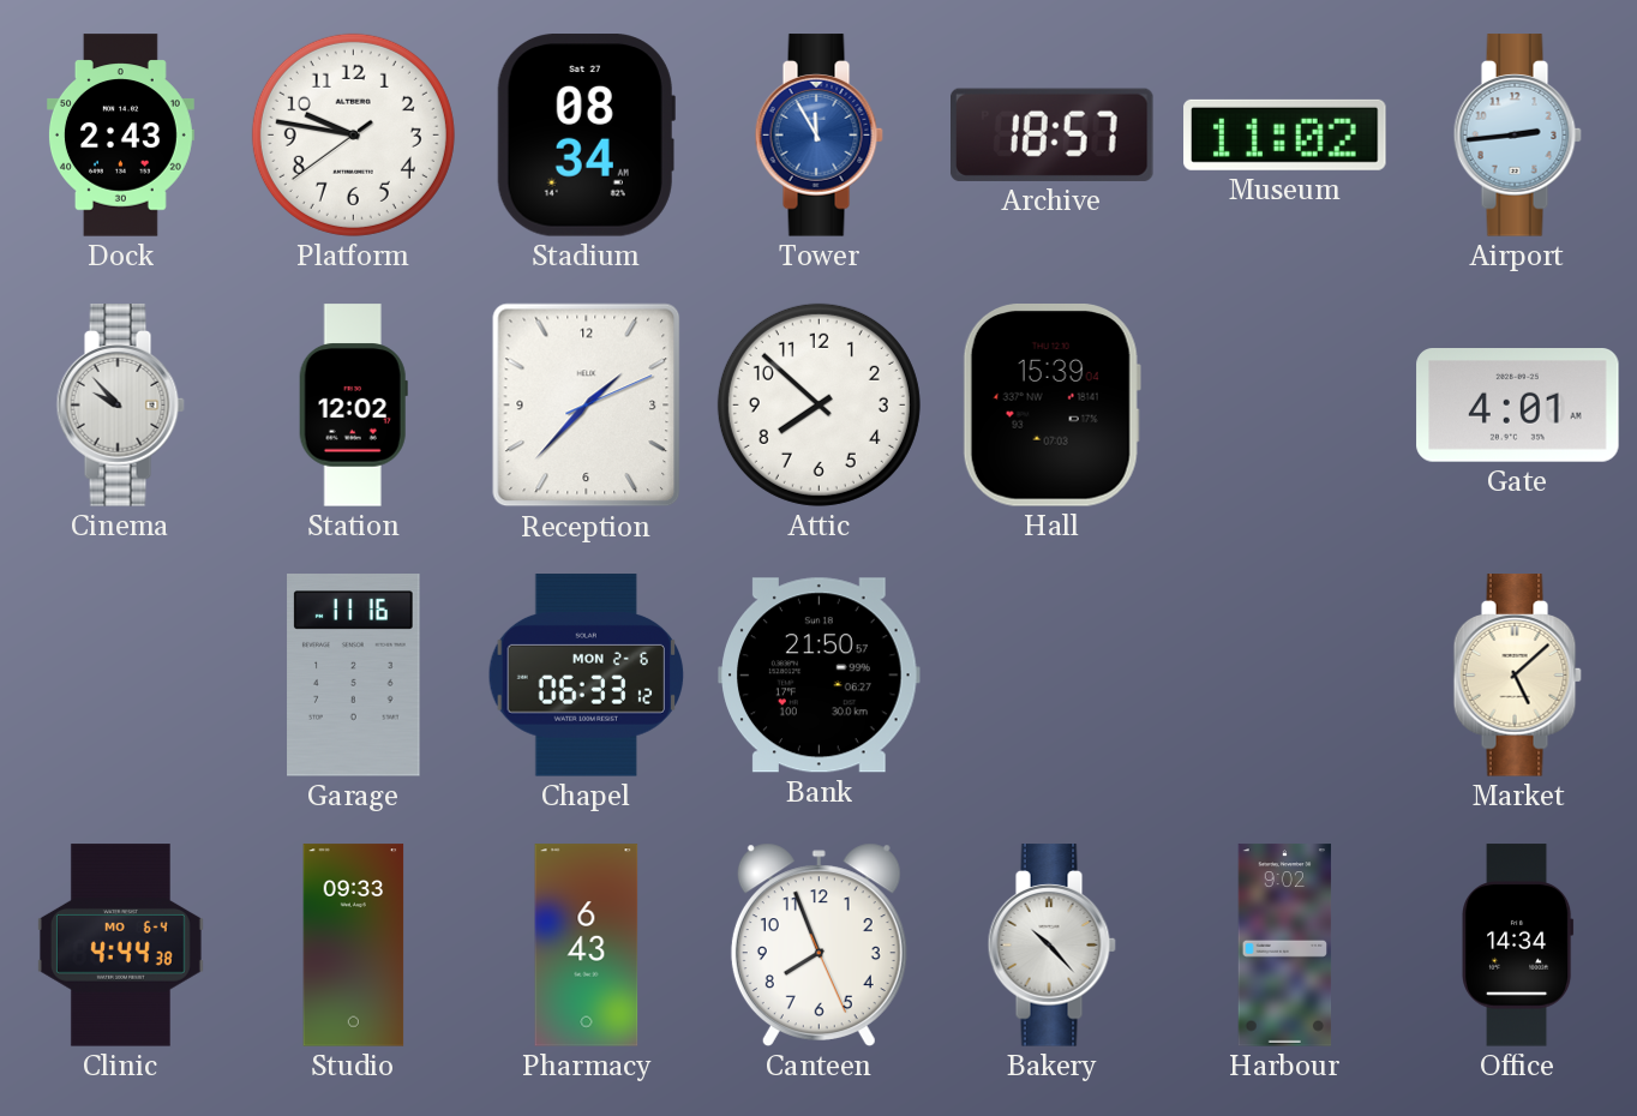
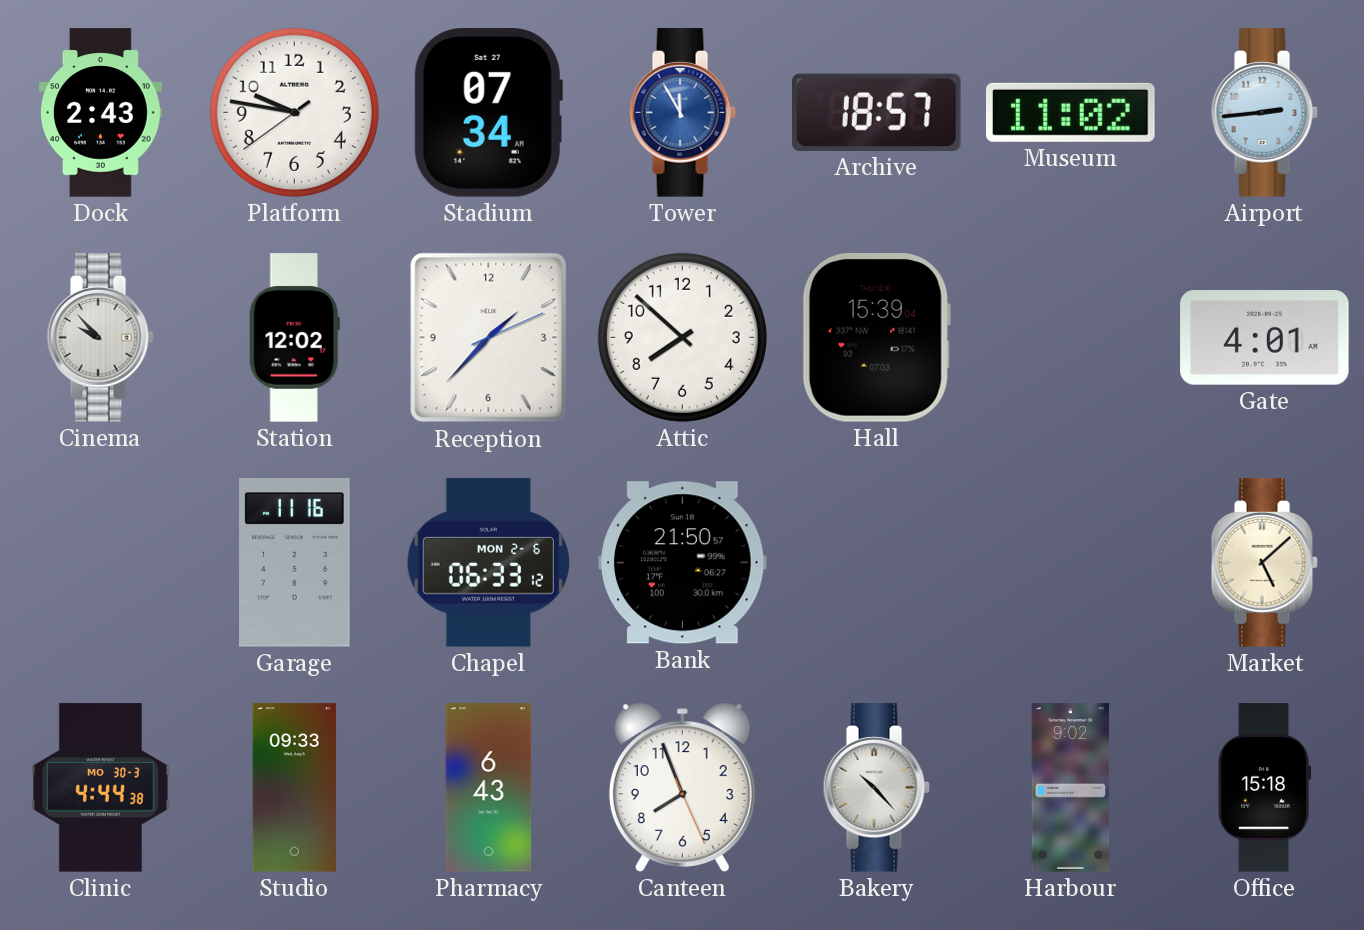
Stadium: 08:34 -> 07:34 (488, 113)
Clinic date: MO 6-4 -> MO 30-3 (100, 788)
Office: 14:34 -> 15:18 (1265, 788)
